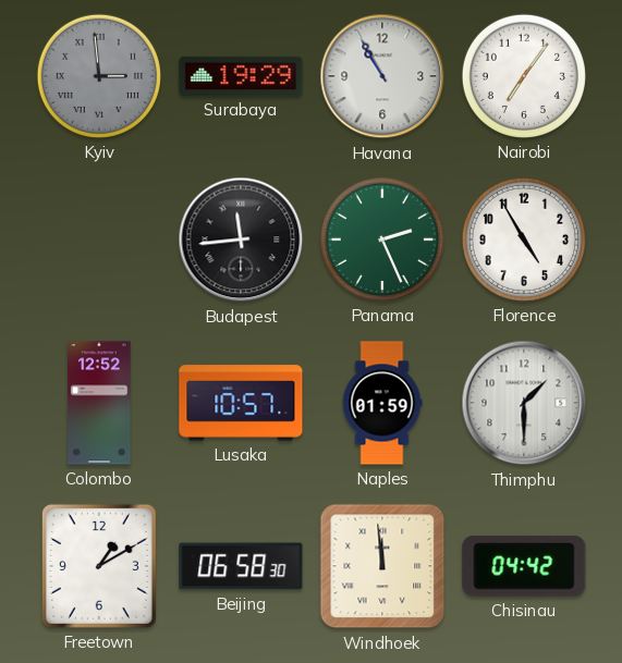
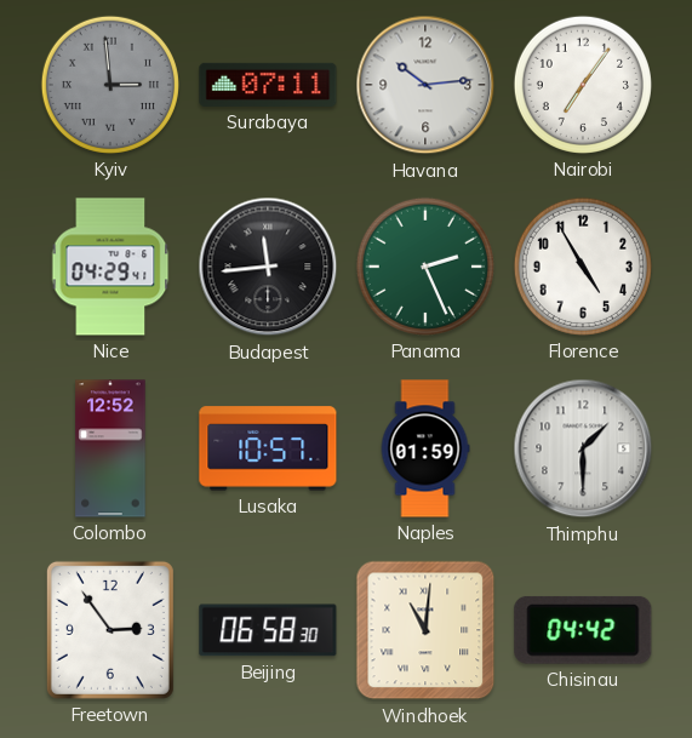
Surabaya: 19:29 -> 07:11 (268, 85)
Havana: 10:55 -> 10:14 (425, 85)
Nice: none -> 04:29 (110, 267)
Freetown: 1:10 -> 2:54 (110, 630)
Windhoek: 11:59 -> 11:01 (425, 630)
